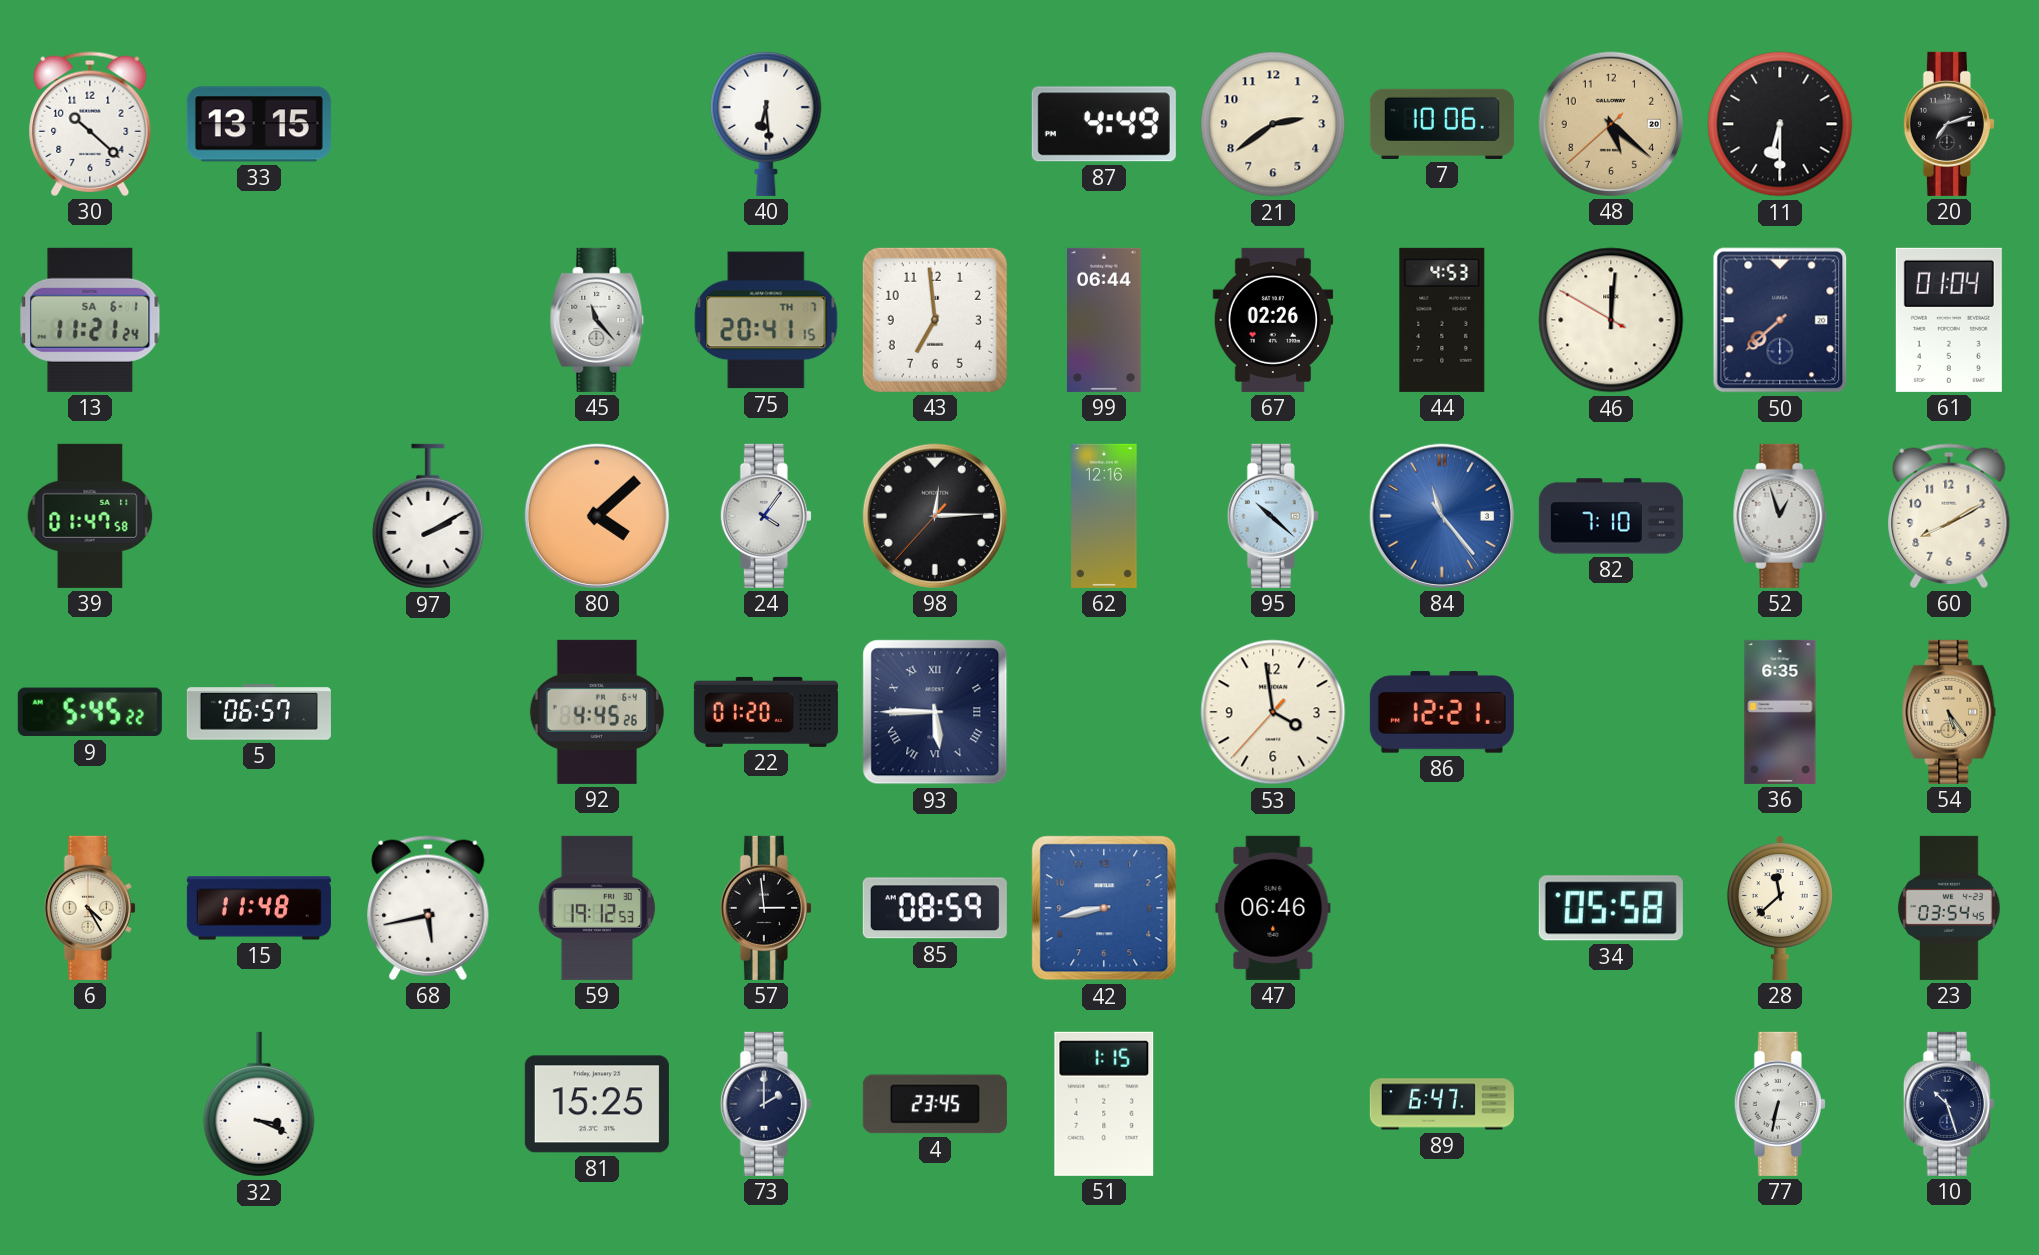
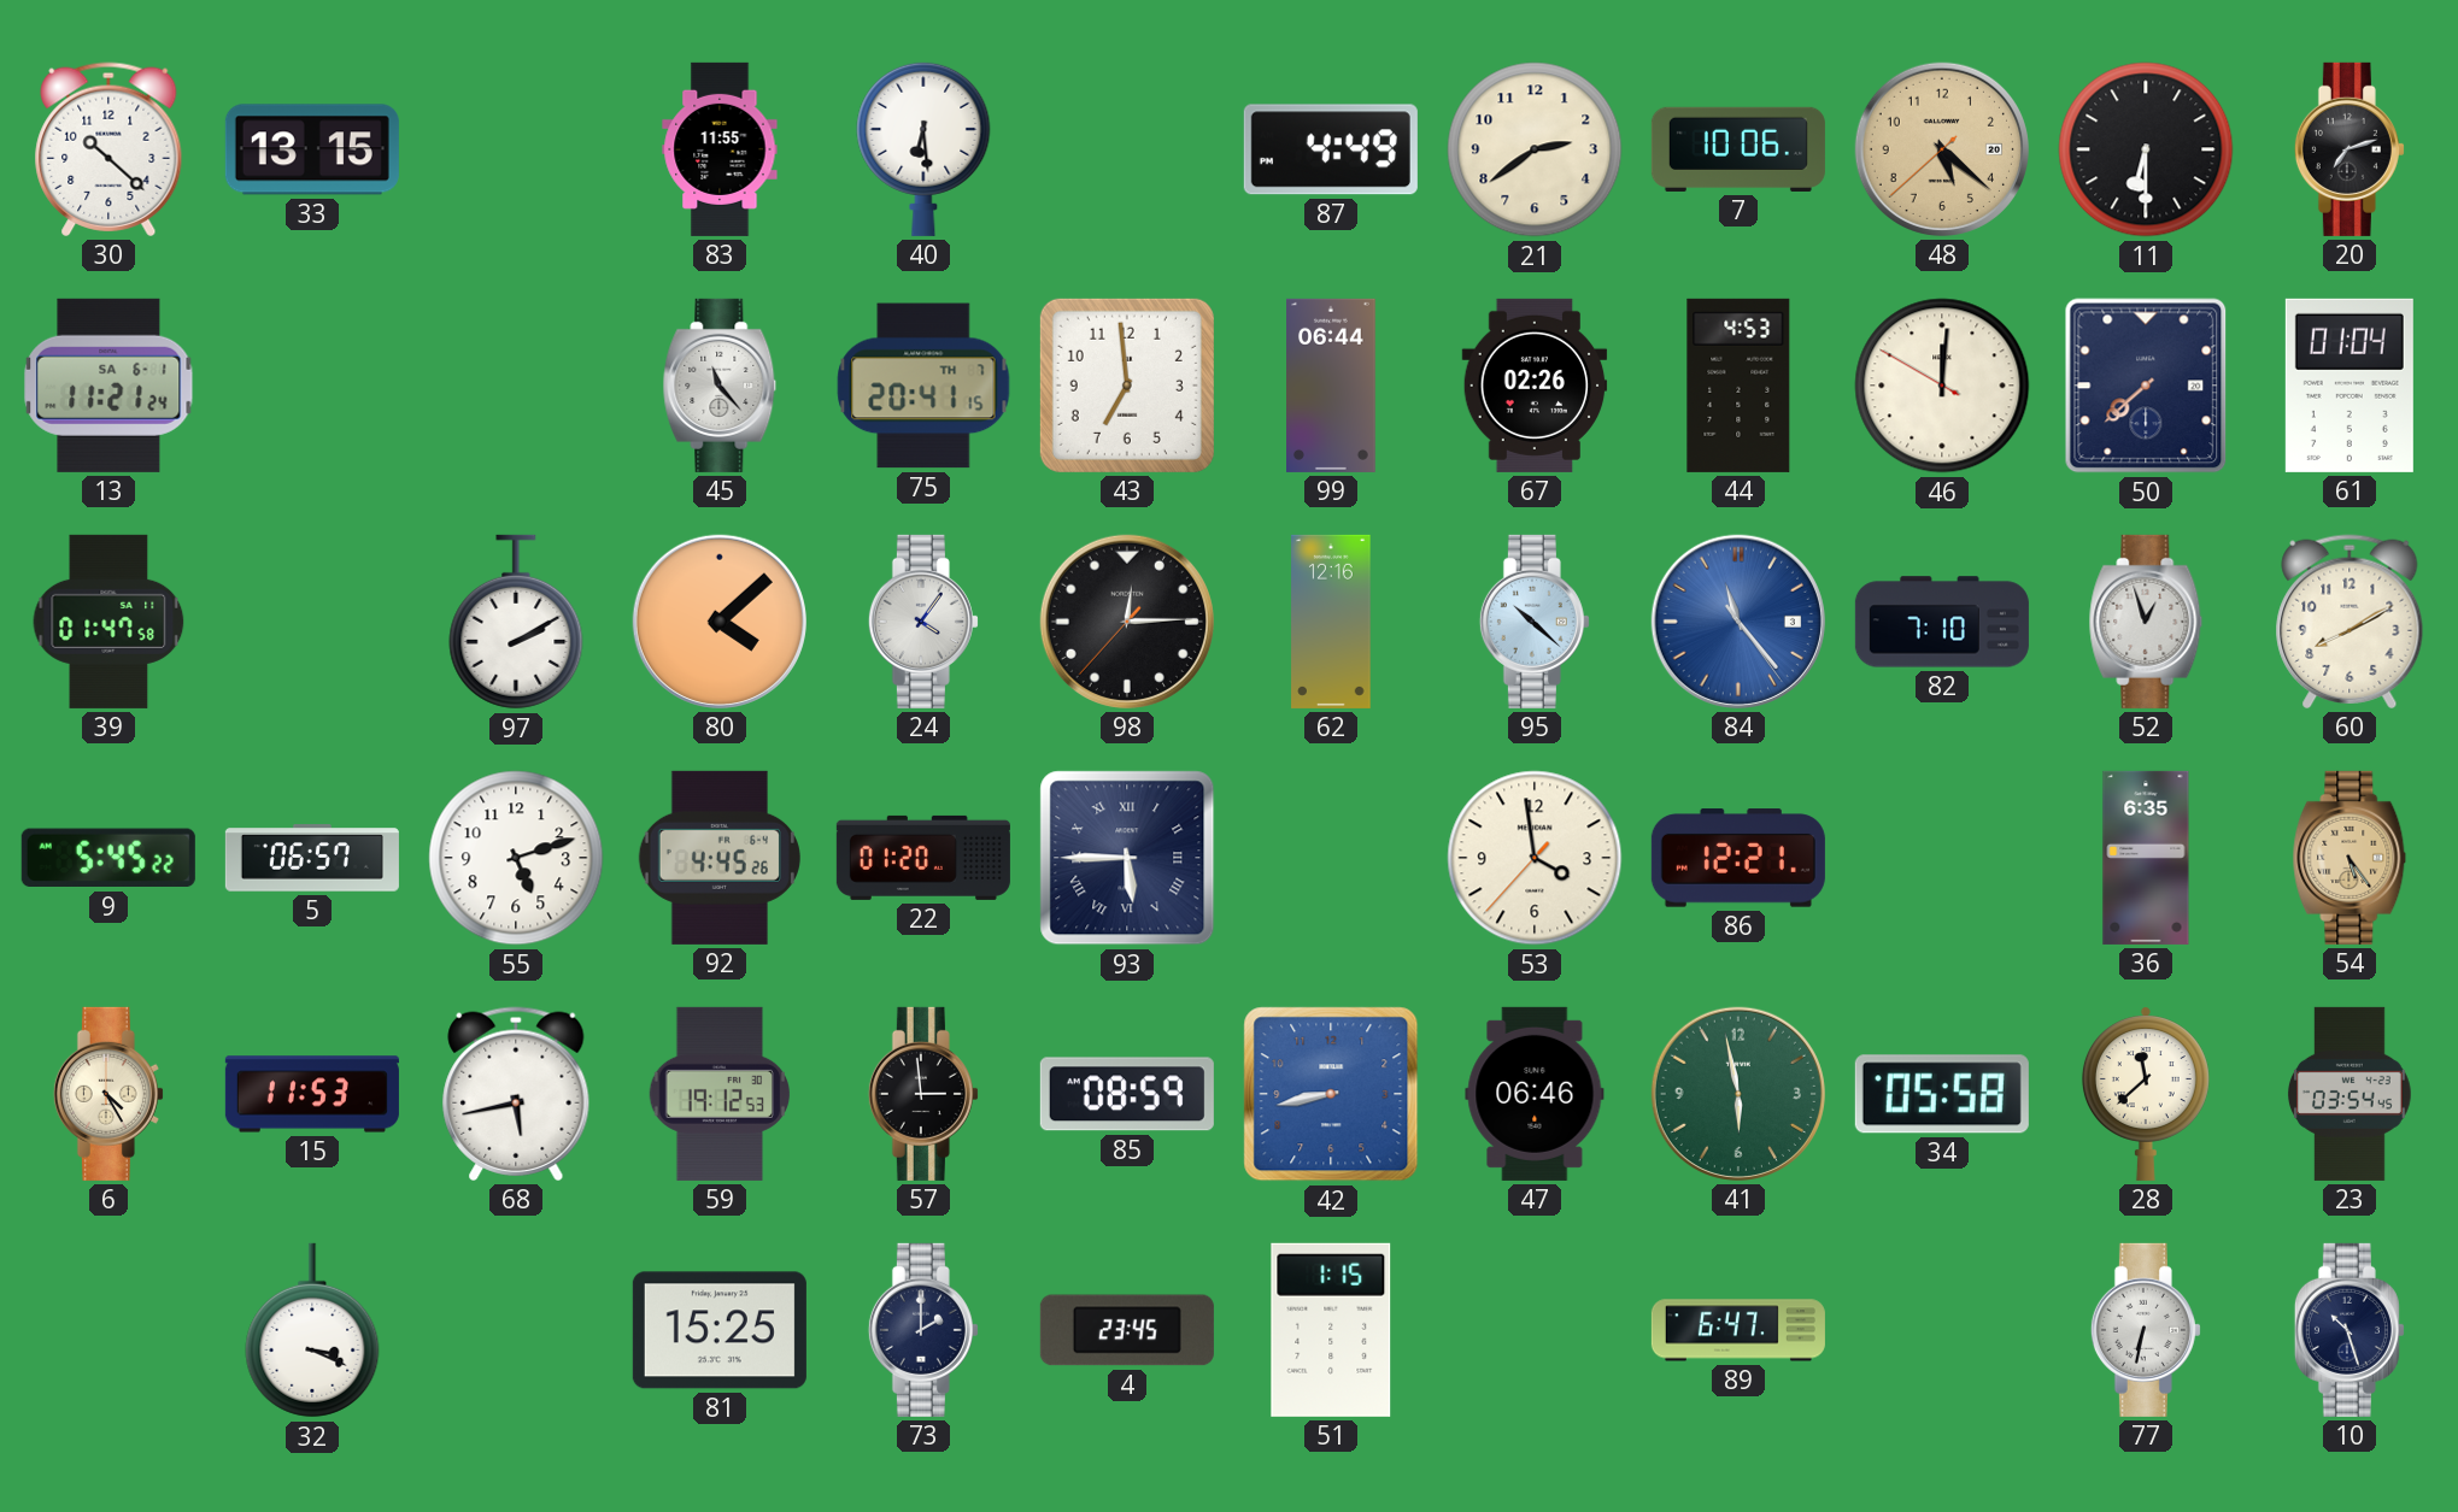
83: none -> 11:55 (720, 149)
55: none -> 5:12 (516, 858)
15: 11:48 -> 11:53 (312, 1094)
41: none -> 5:58 (1738, 1094)
